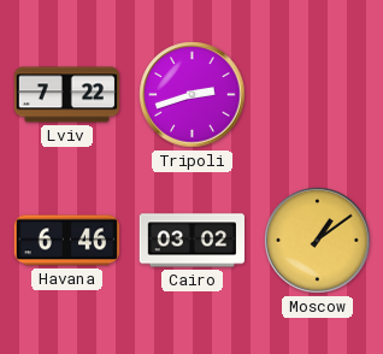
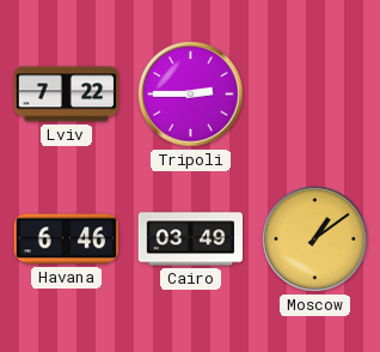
Tripoli: 2:42 -> 2:45 (191, 95)
Cairo: 03:02 -> 03:49 (190, 239)
